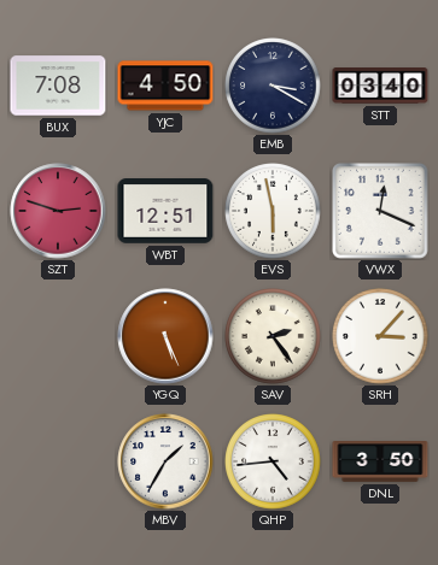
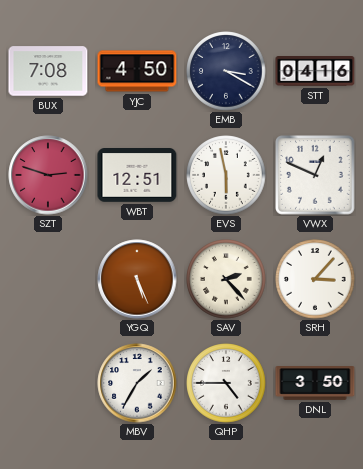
STT: 03:40 -> 04:16 (315, 71)
VWX: 12:19 -> 12:49 (316, 176)
SAV: 2:24 -> 2:23 (226, 279)
QHP: 4:44 -> 4:45 (226, 383)
